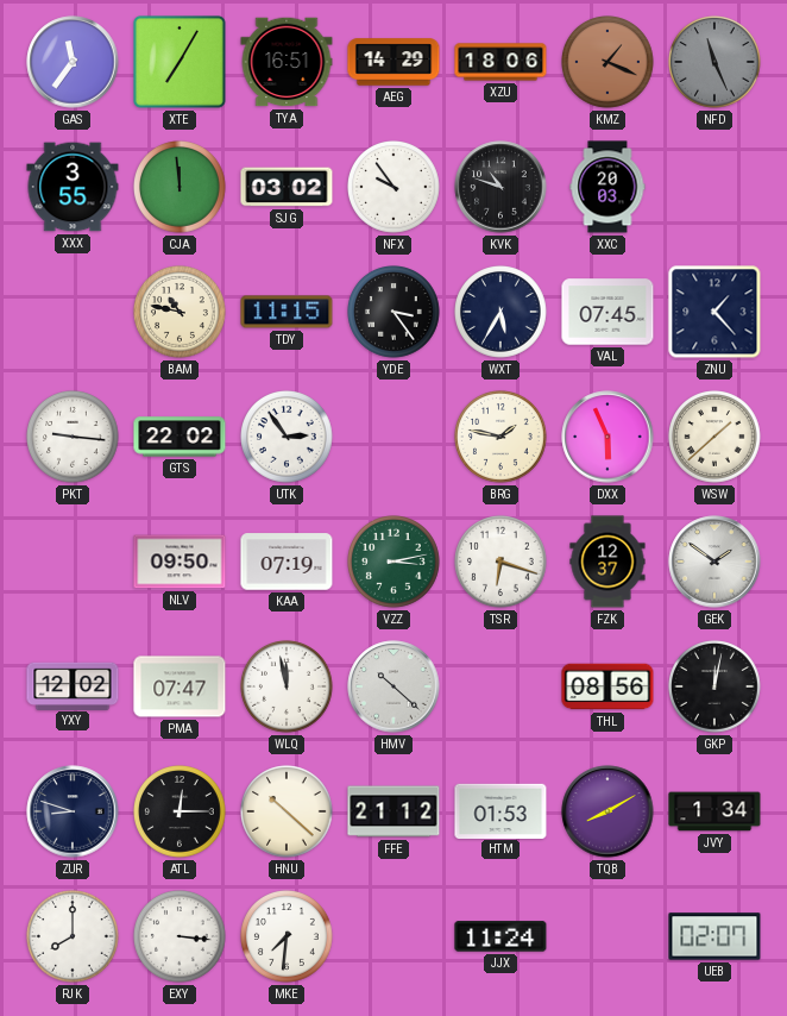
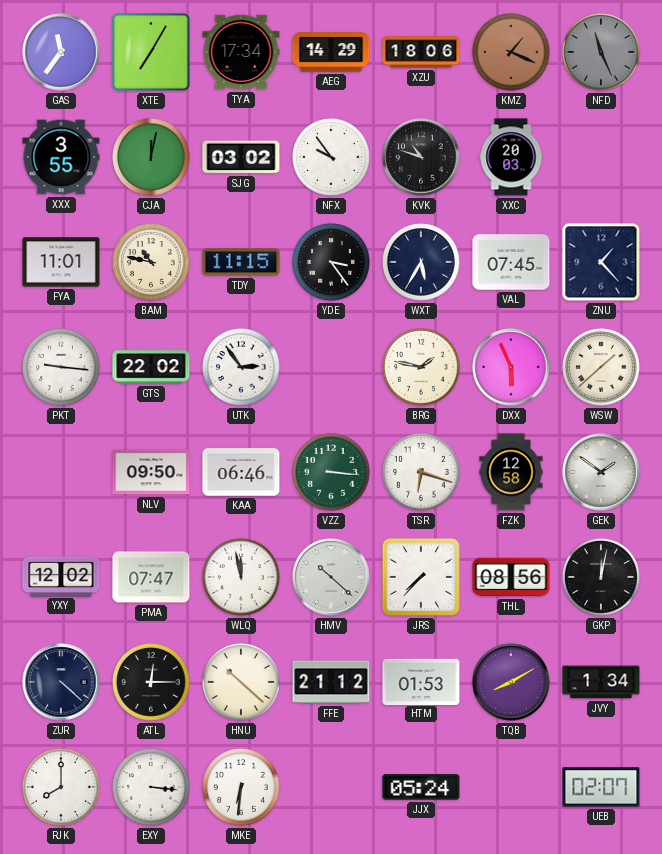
TYA: 16:51 -> 17:34 (241, 52)
CJA: 11:59 -> 12:02 (152, 158)
FYA: none -> 11:01 (61, 262)
KAA: 07:19 -> 06:46 (241, 472)
VZZ: 3:13 -> 3:16 (332, 473)
FZK: 12:37 -> 12:58 (511, 472)
JRS: none -> 7:37 (421, 577)
ZUR: 8:48 -> 4:22 (61, 682)
MKE: 7:31 -> 6:31 (242, 788)
JJX: 11:24 -> 05:24 (421, 787)
